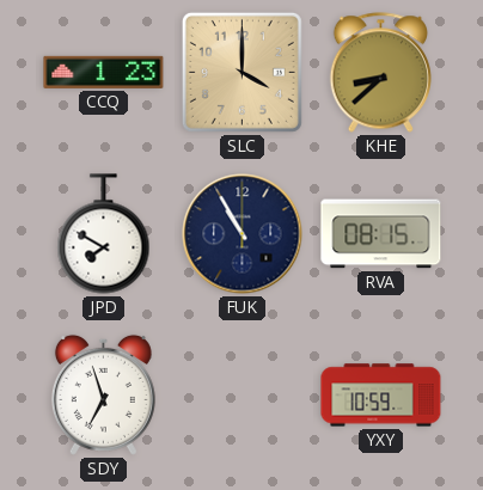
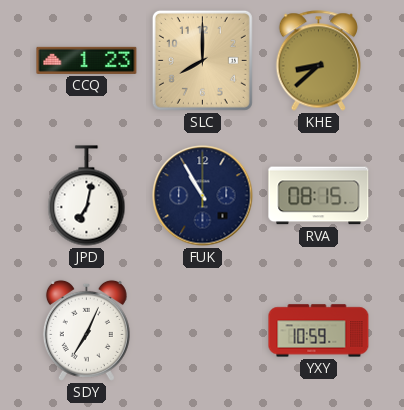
SLC: 4:00 -> 8:00 (202, 60)
JPD: 7:50 -> 7:02 (87, 196)
SDY: 6:57 -> 7:04 (86, 330)
